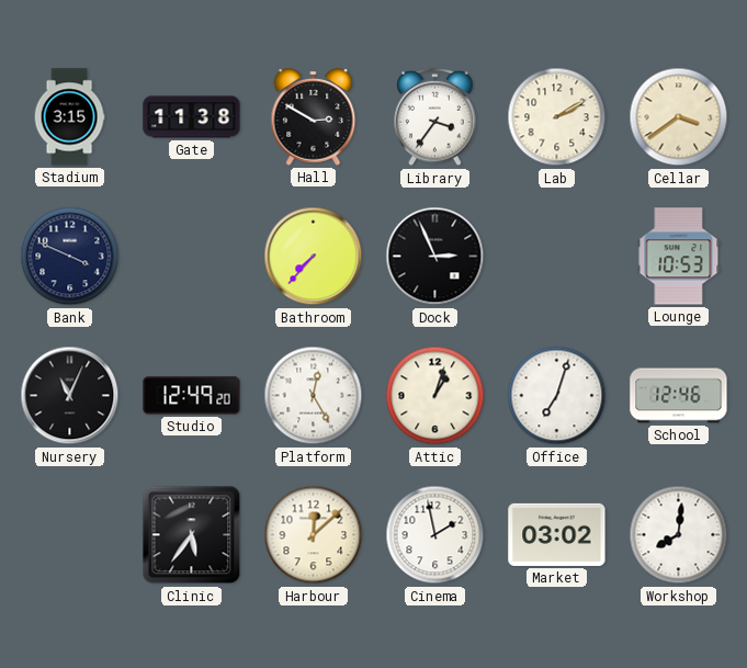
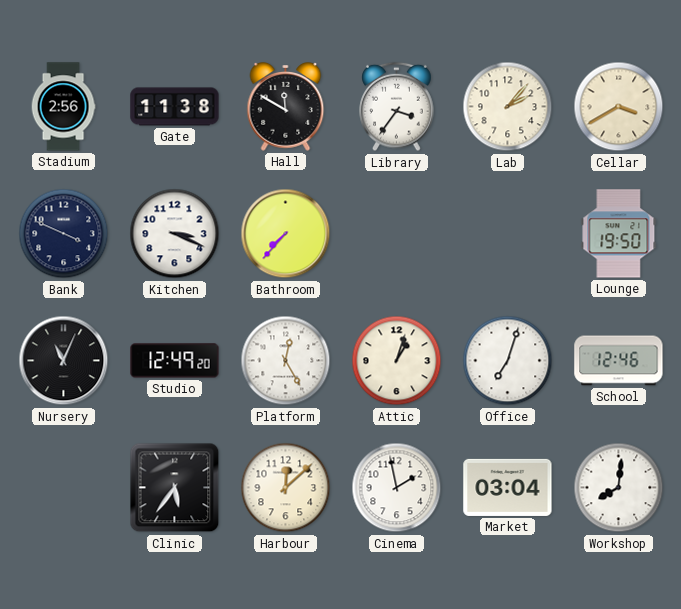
Stadium: 3:15 -> 2:56 (63, 107)
Hall: 2:50 -> 11:50 (286, 107)
Lab: 2:10 -> 2:07 (508, 107)
Cellar: 3:39 -> 3:40 (619, 107)
Kitchen: none -> 3:19 (175, 234)
Dock: 2:56 -> none (435, 257)
Lounge: 10:53 -> 19:50 (619, 234)
Market: 03:02 -> 03:04 (508, 487)
